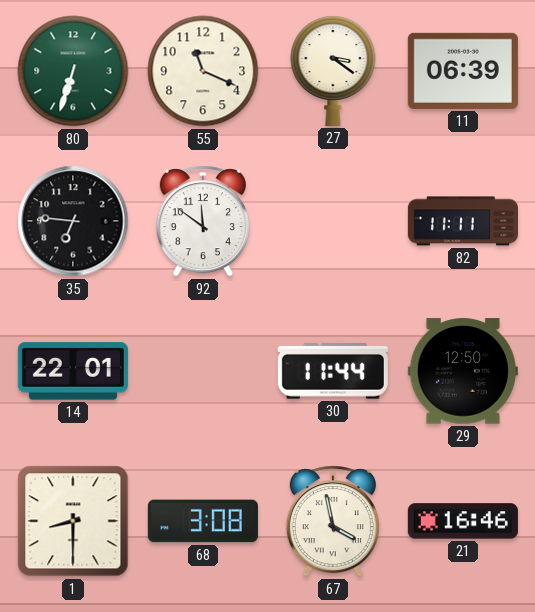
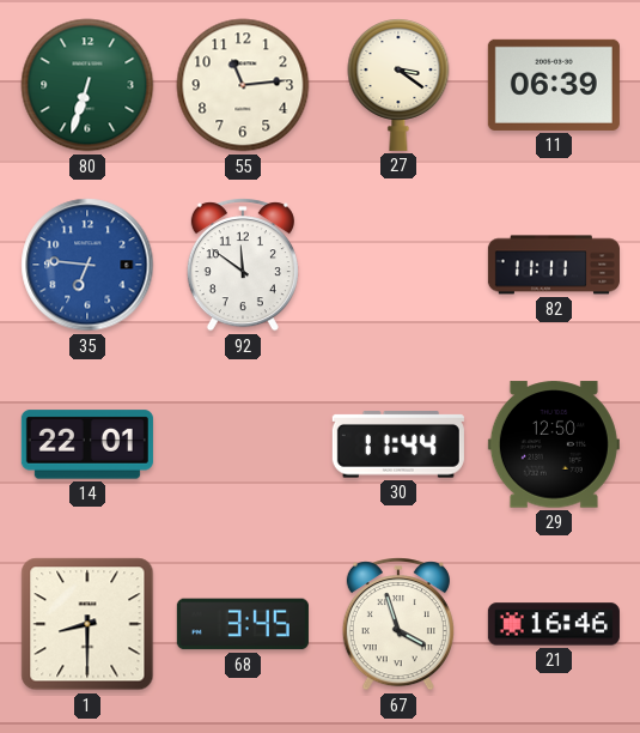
55: 11:19 -> 11:14 (243, 85)
35 dial: black -> blue (87, 265)
68: 3:08 -> 3:45 (243, 624)
67: 3:58 -> 3:57 (398, 624)
